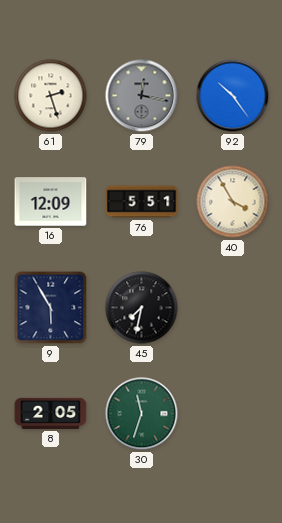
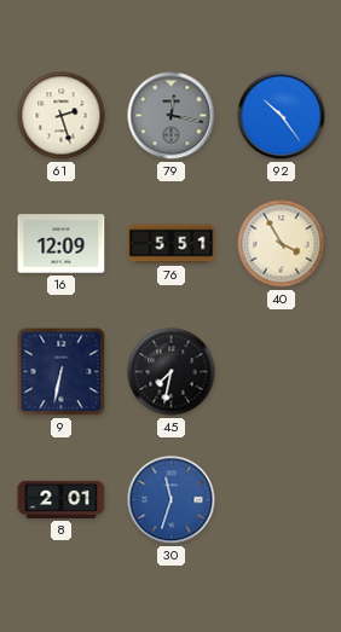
9: 5:55 -> 6:32 (62, 372)
8: 2:05 -> 2:01 (62, 499)
30 dial: green -> blue (172, 500)
